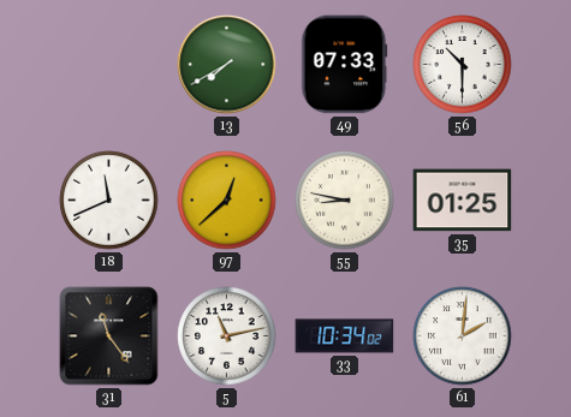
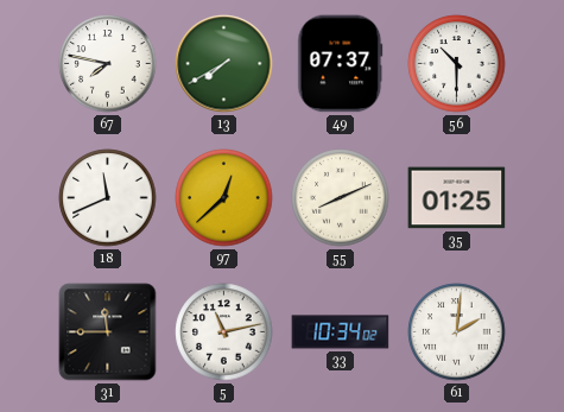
67: none -> 7:47 (108, 64)
49: 07:33 -> 07:37 (341, 64)
55: 8:47 -> 8:11 (341, 198)
31: 11:24 -> 11:45 (108, 332)
